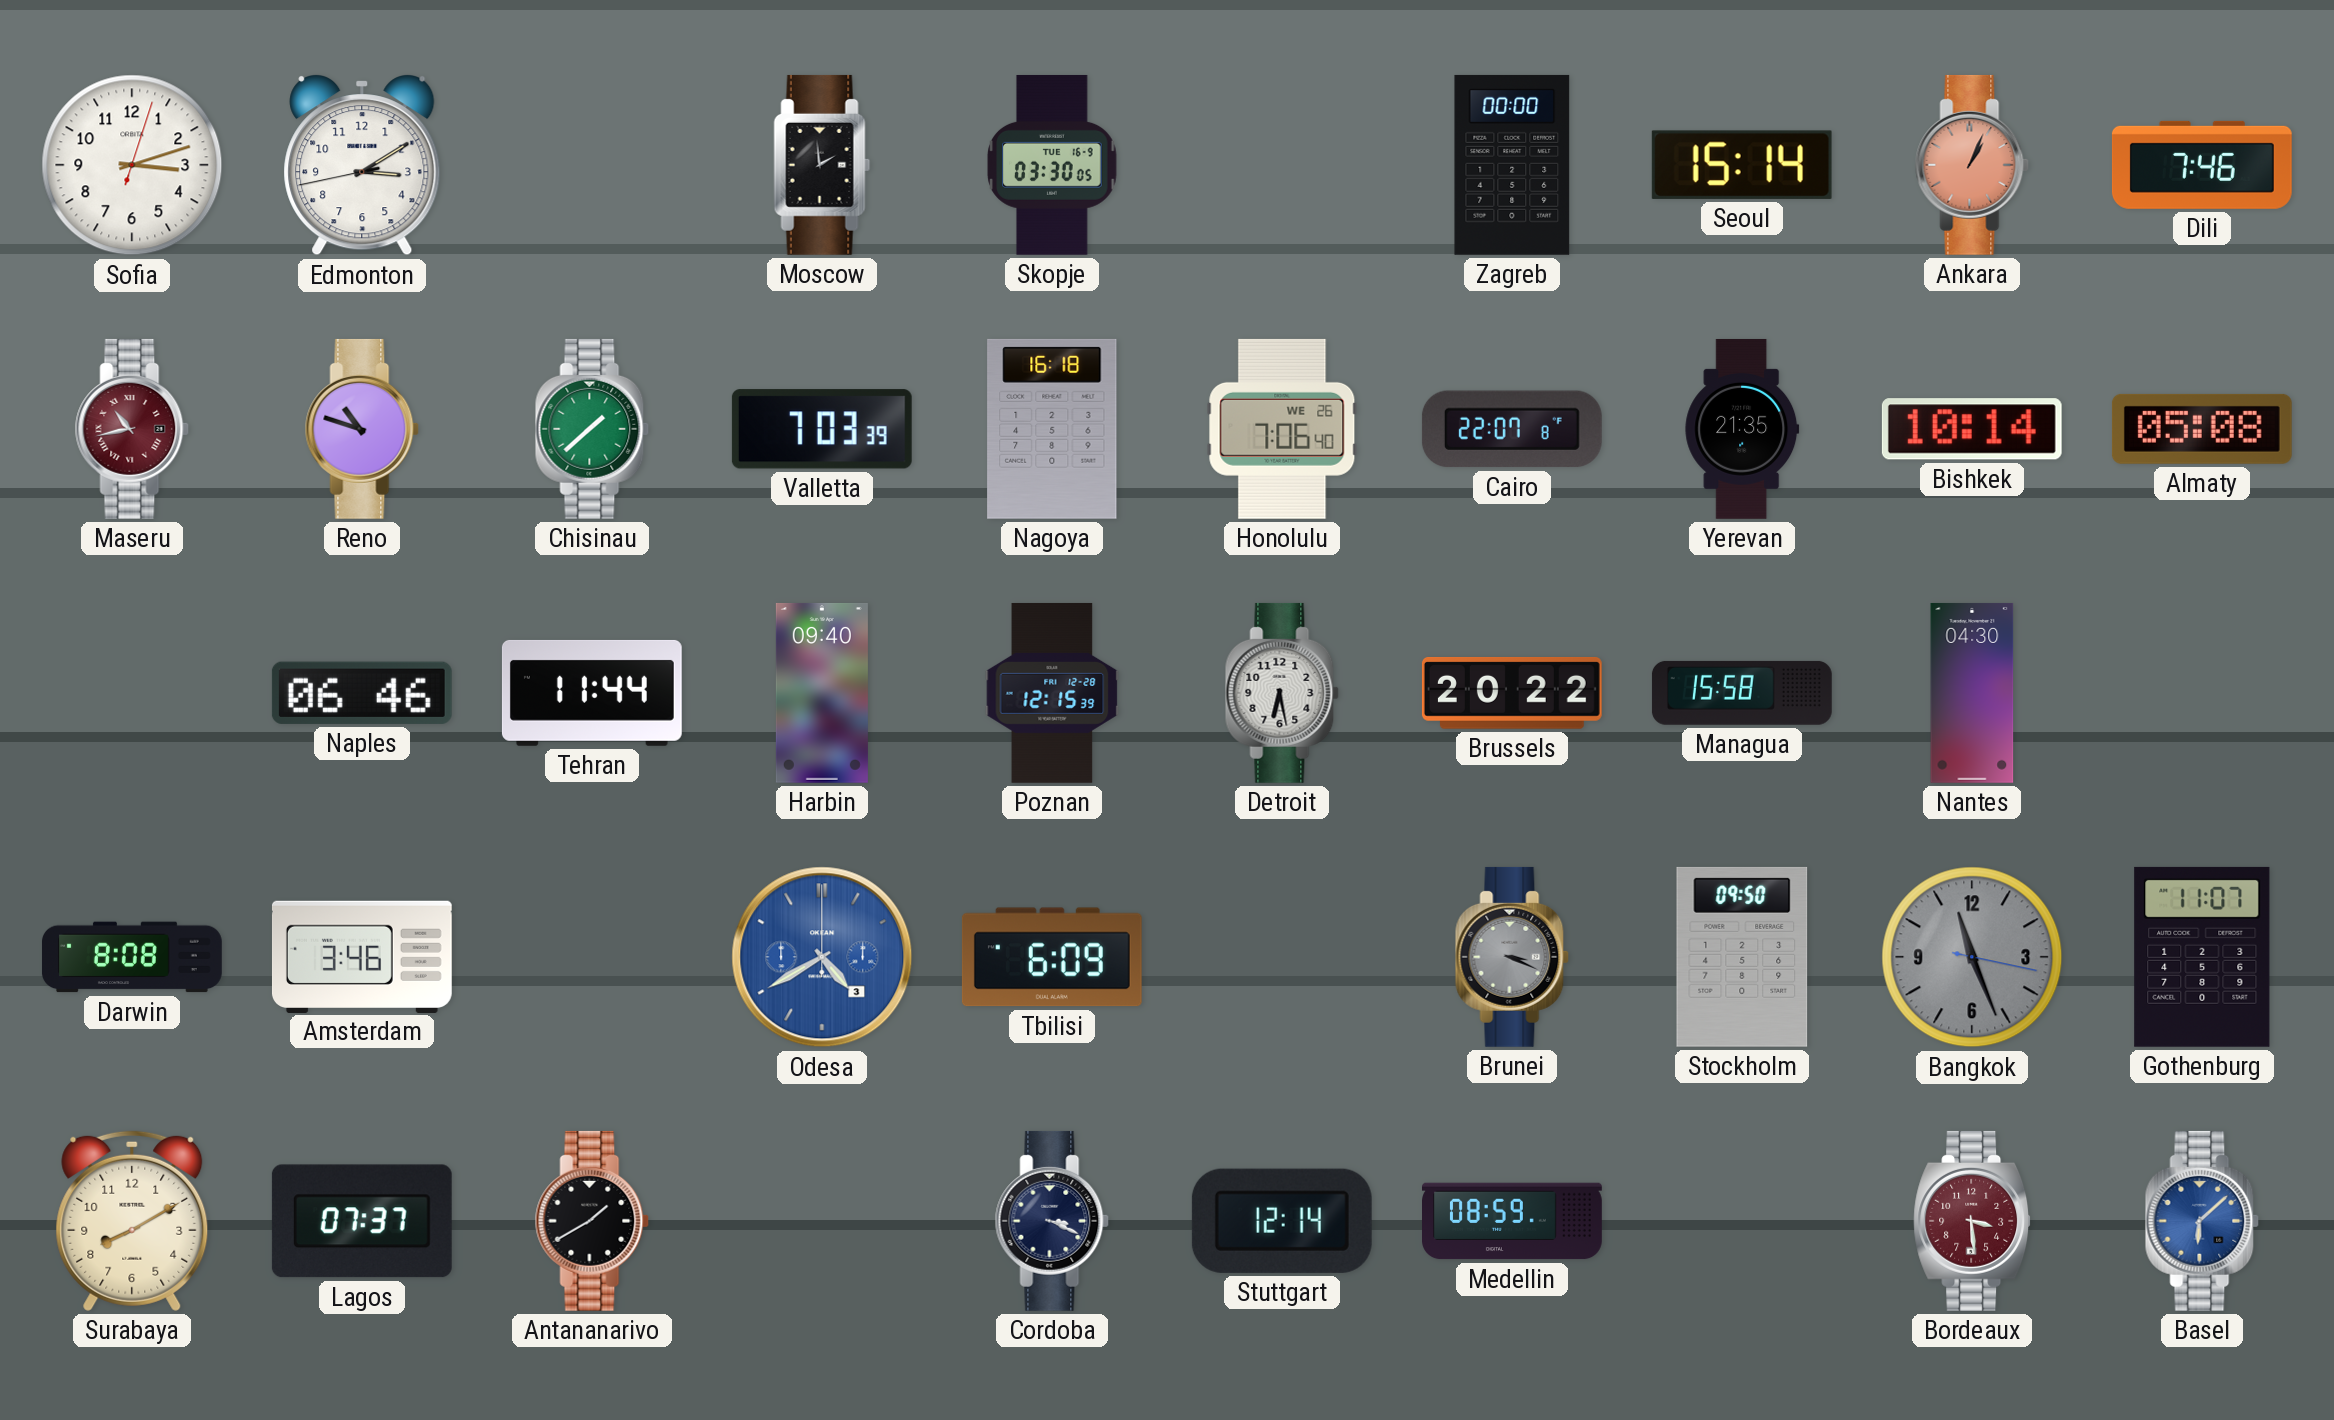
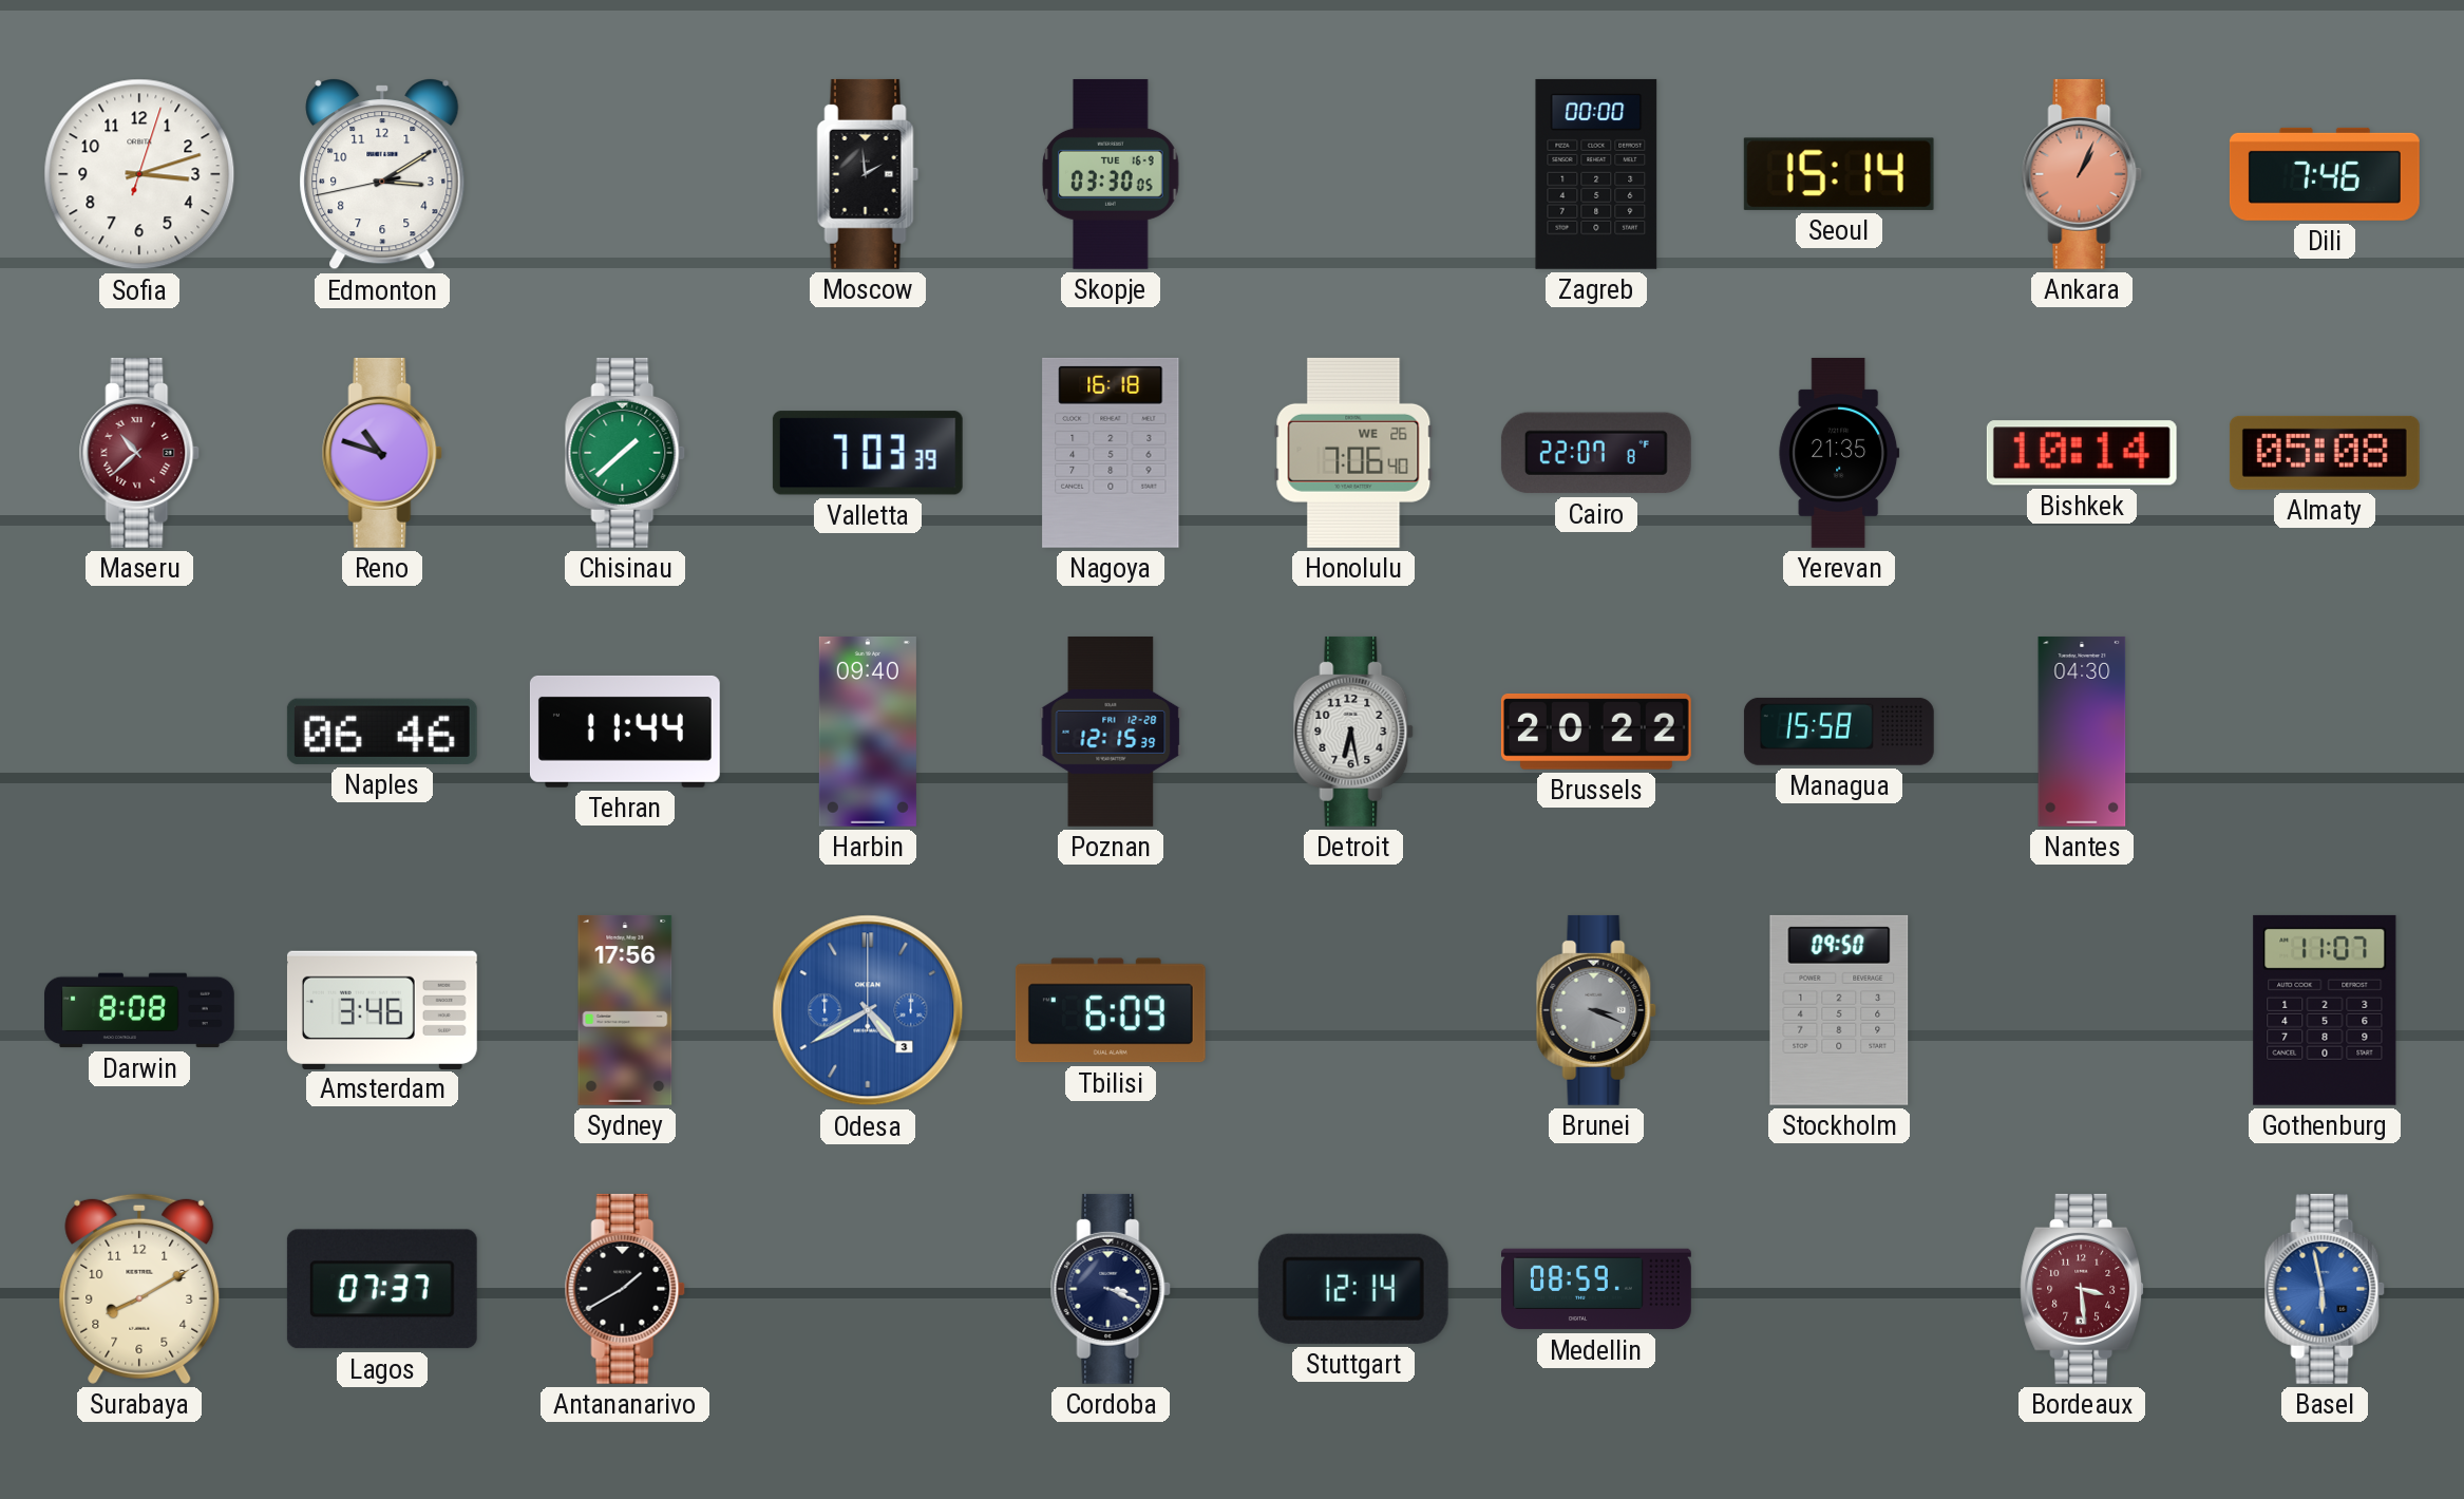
Maseru: 10:43 -> 10:38 (139, 453)
Sydney: none -> 17:56 (625, 1010)
Bangkok: 11:26 -> none (1972, 957)
Basel: 6:08 -> 5:58 (2325, 1289)
